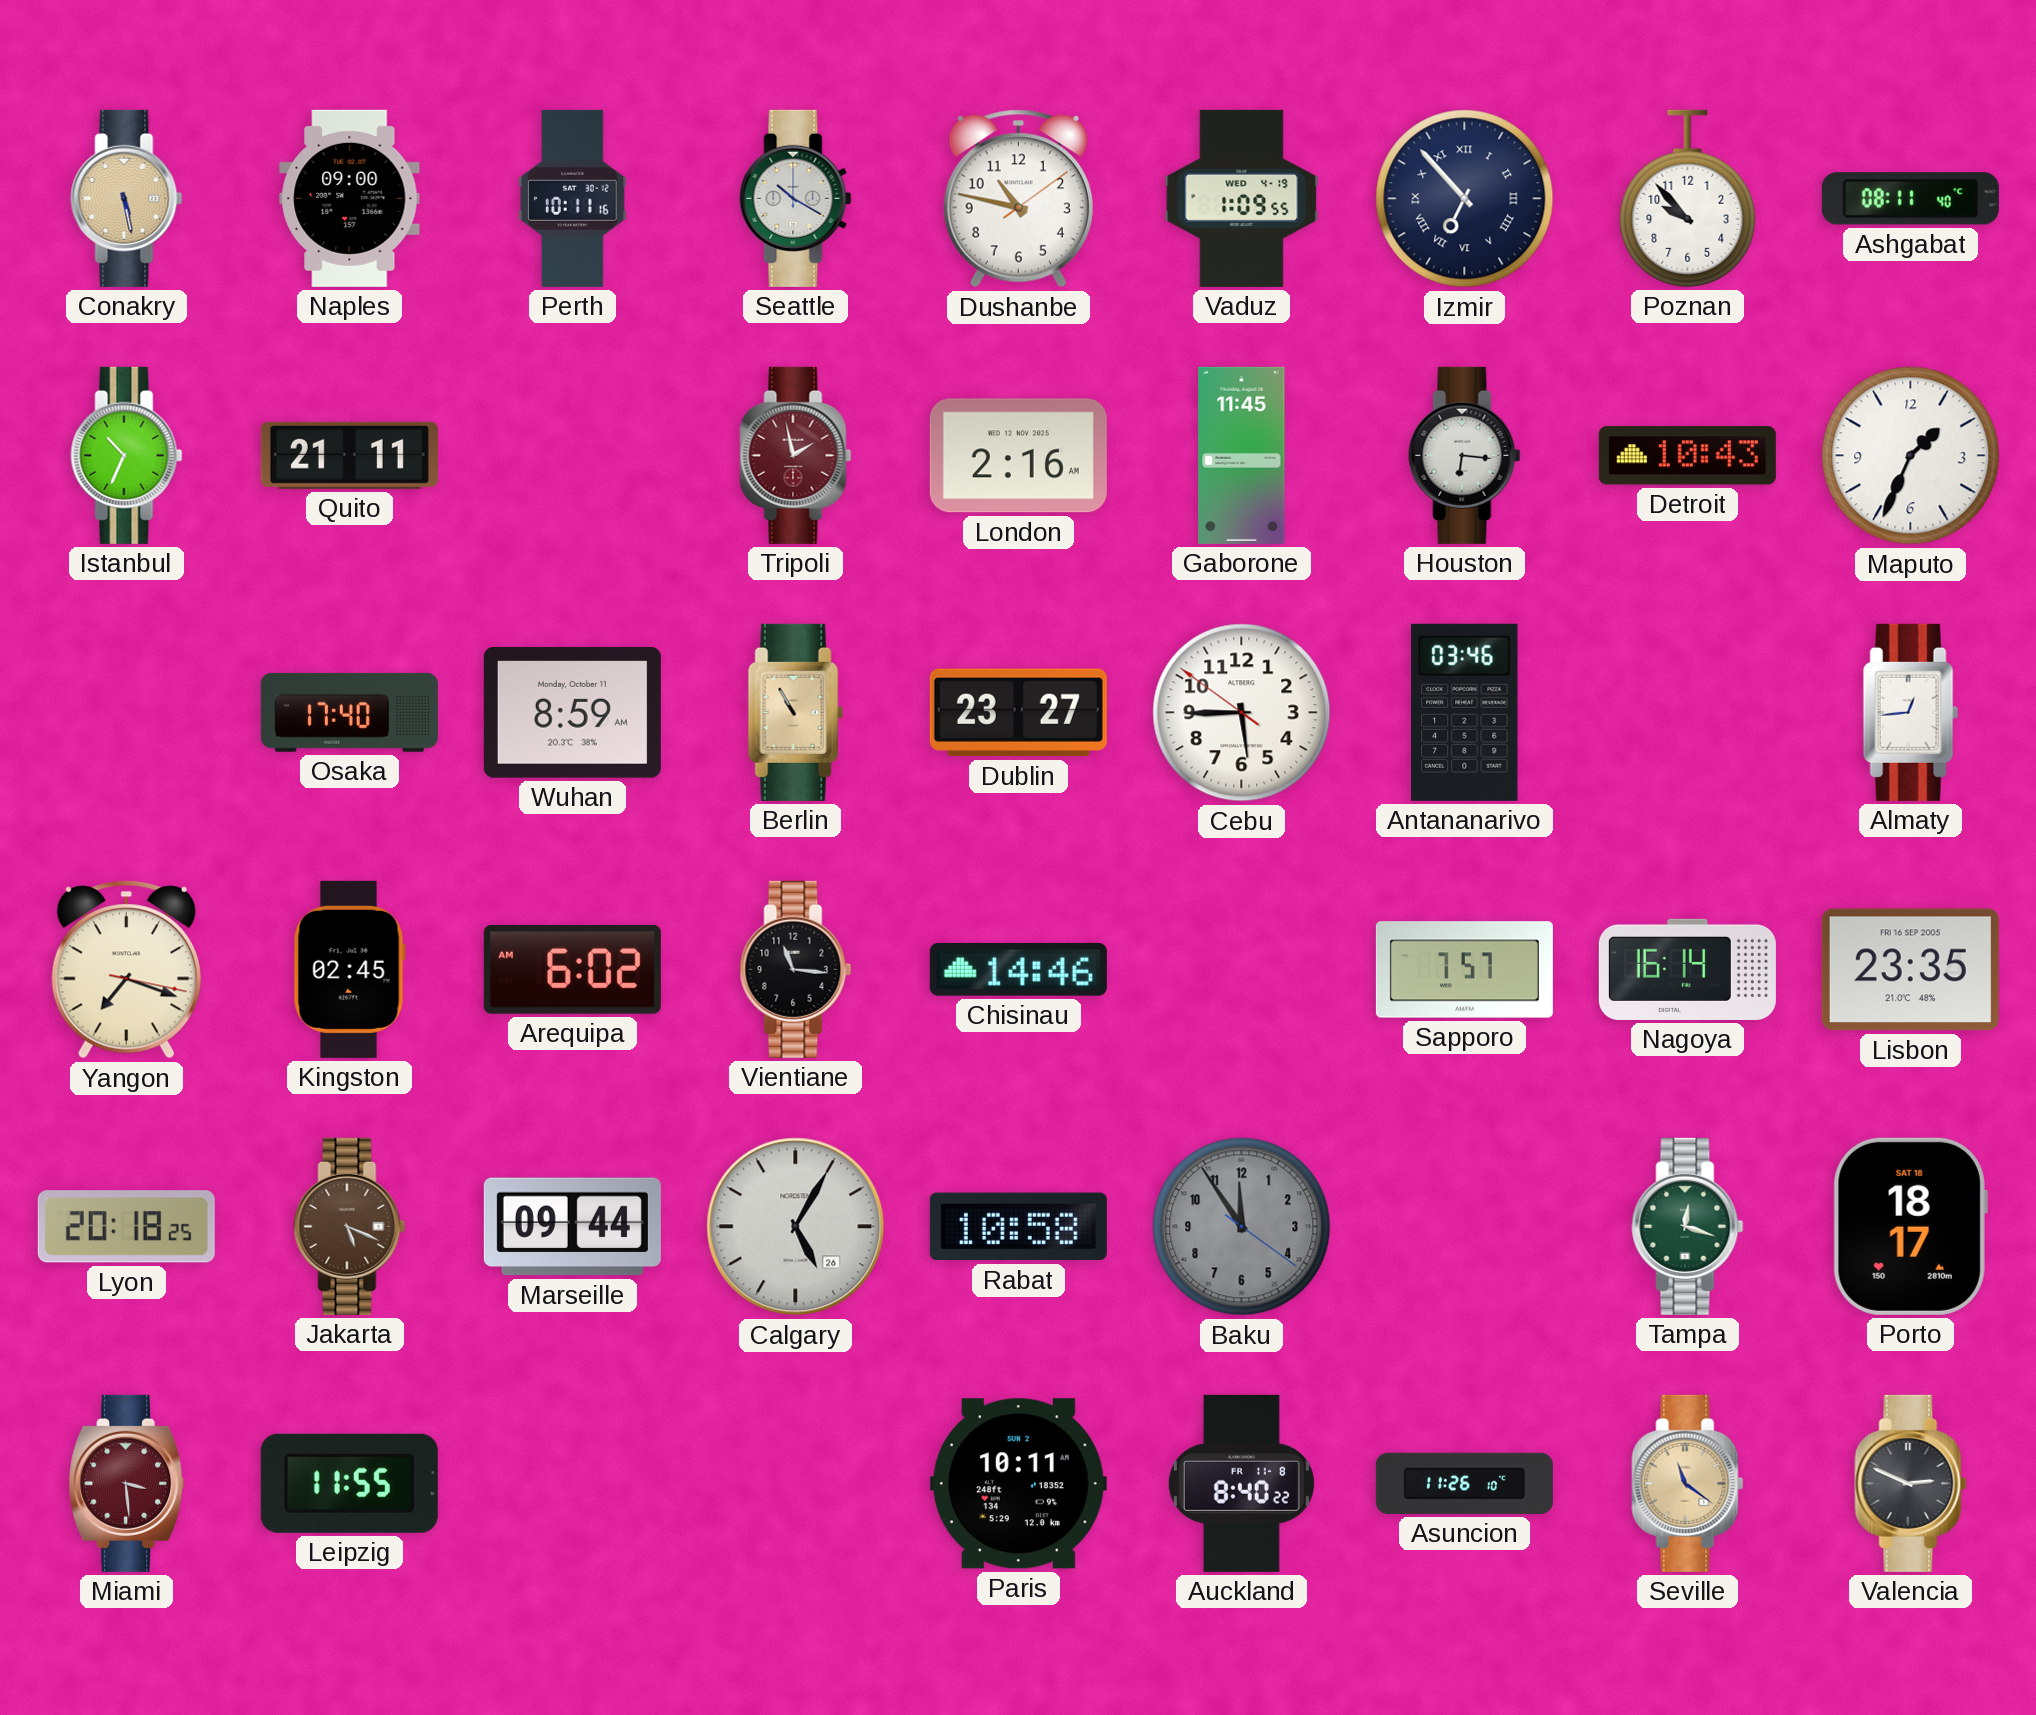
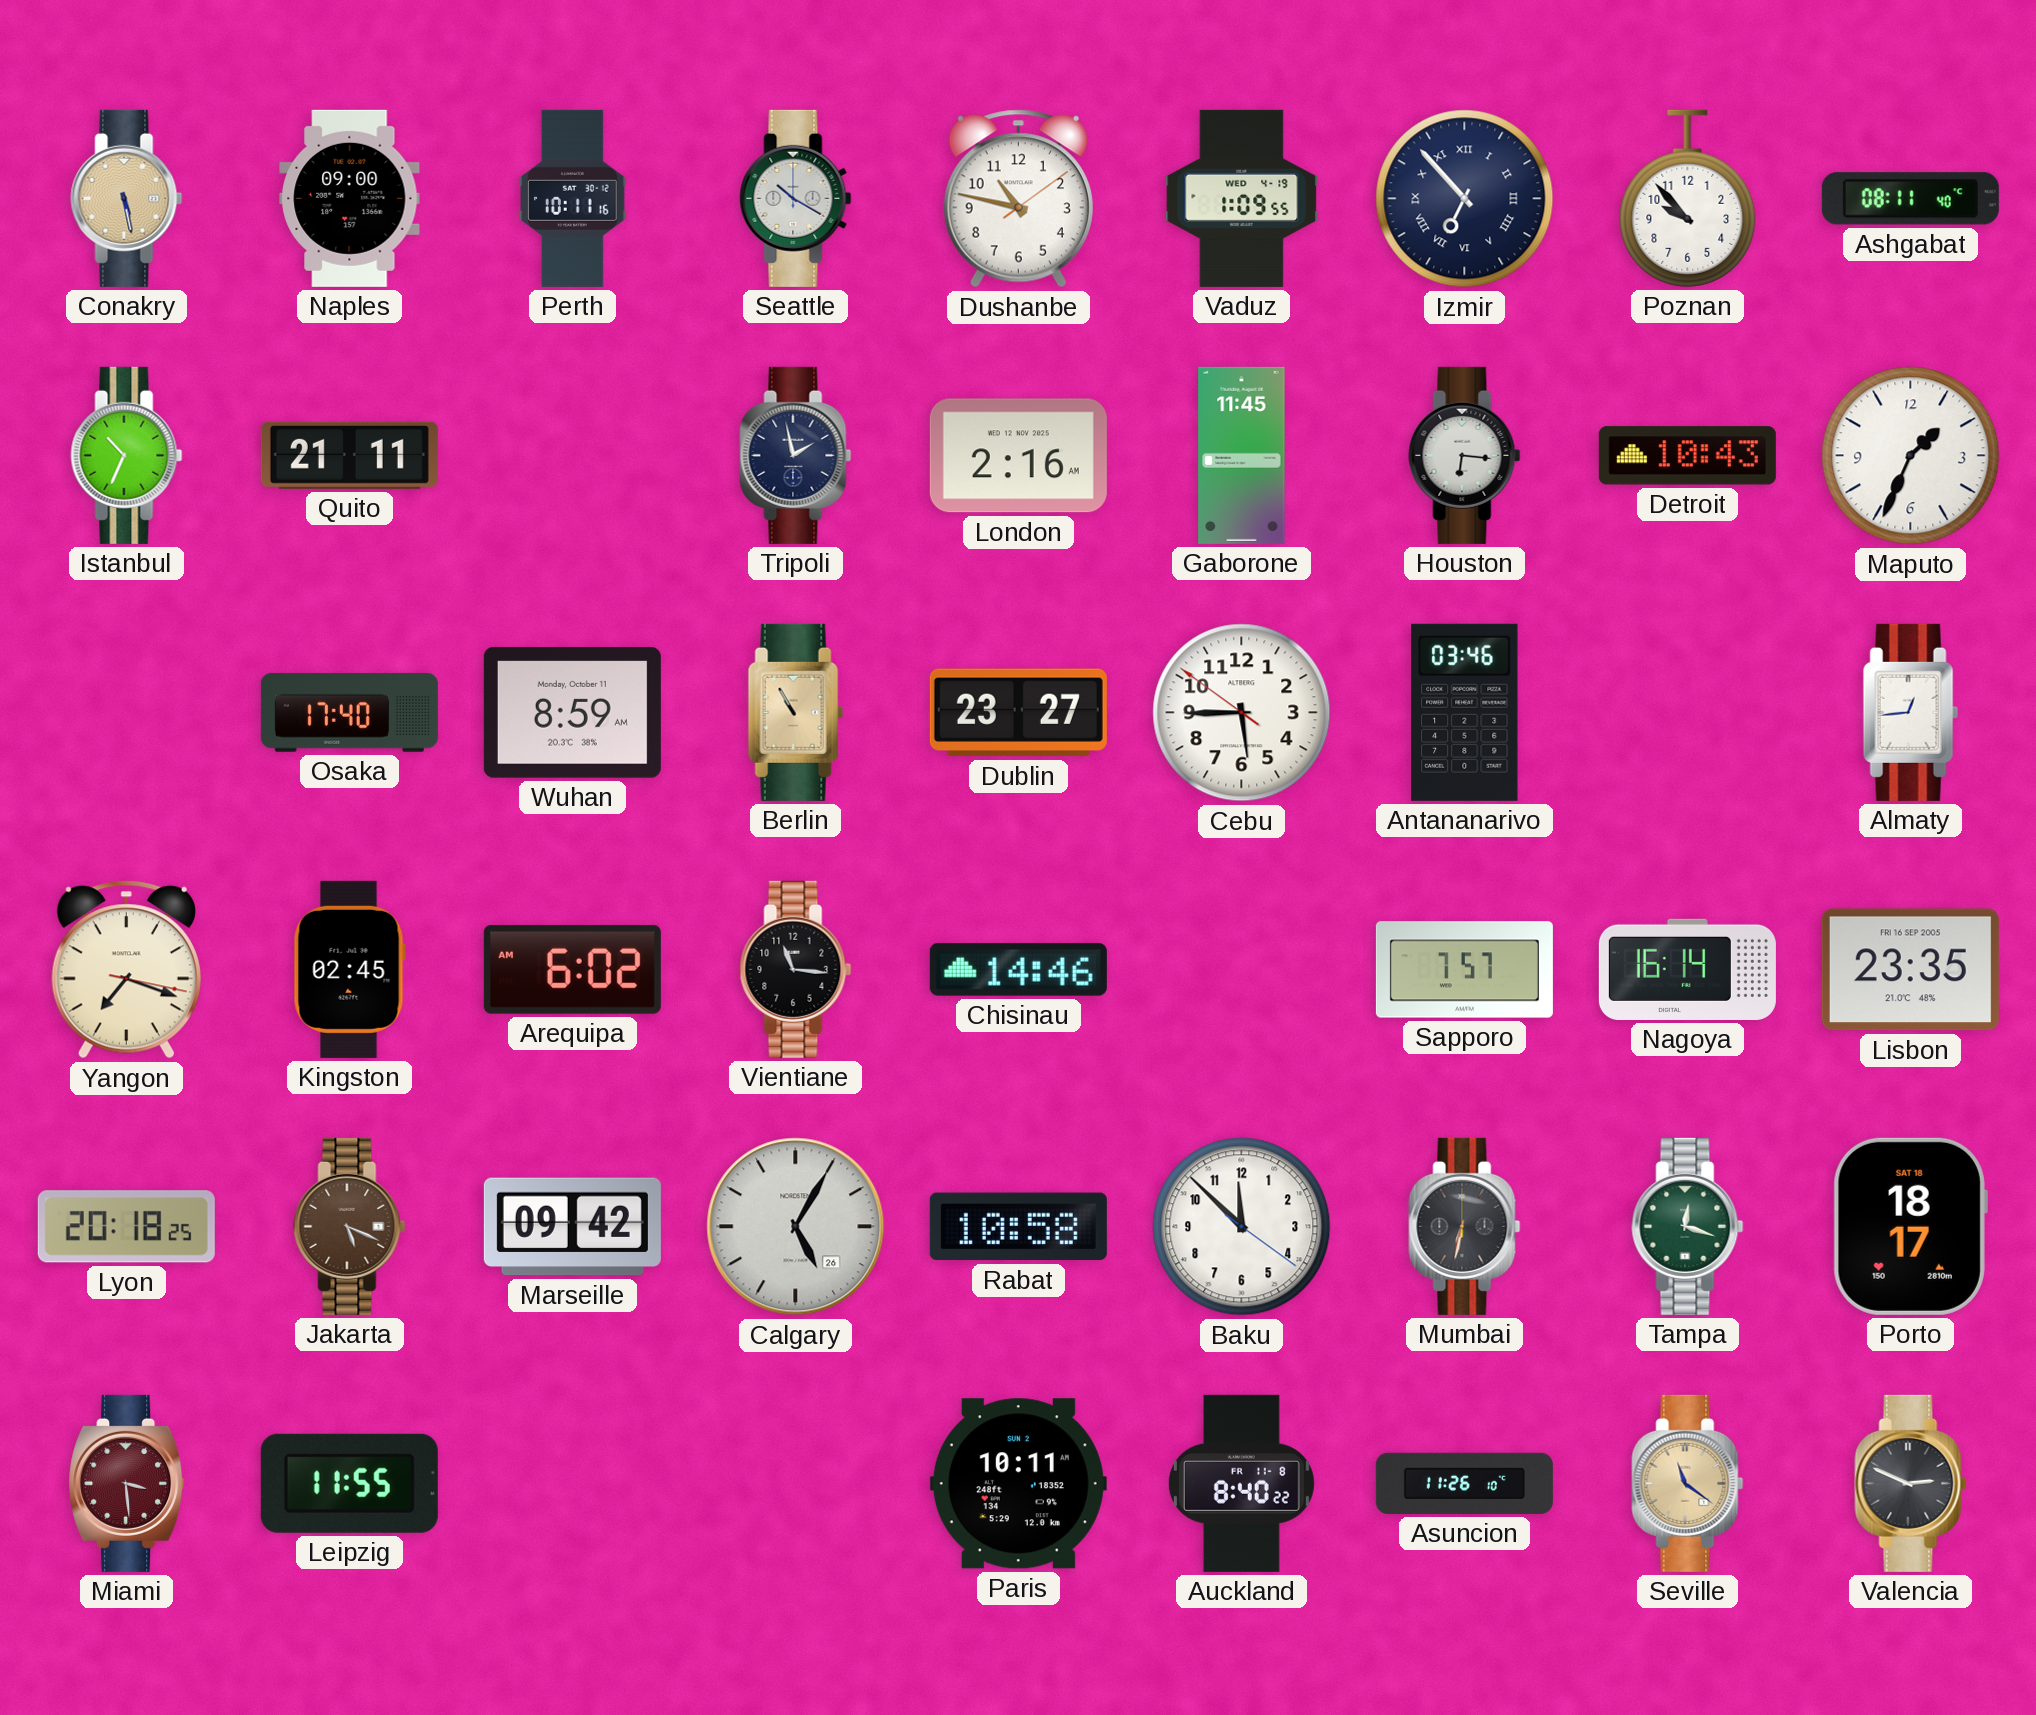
Tripoli dial: burgundy -> navy (796, 455)
Marseille: 09:44 -> 09:42 (572, 1227)
Baku: 11:54 -> 11:52 (1242, 1227)
Baku dial: grey -> white (1242, 1227)
Mumbai: none -> 6:32 (1465, 1226)
